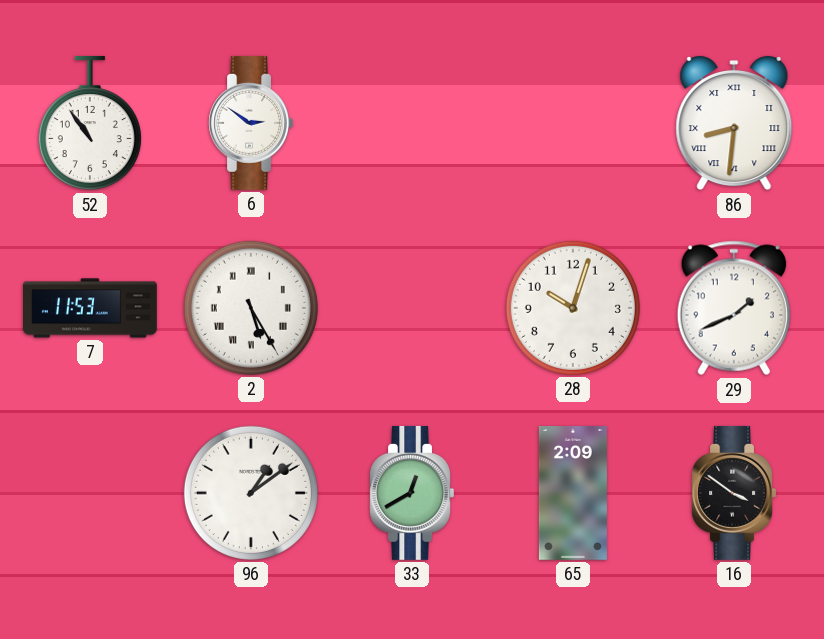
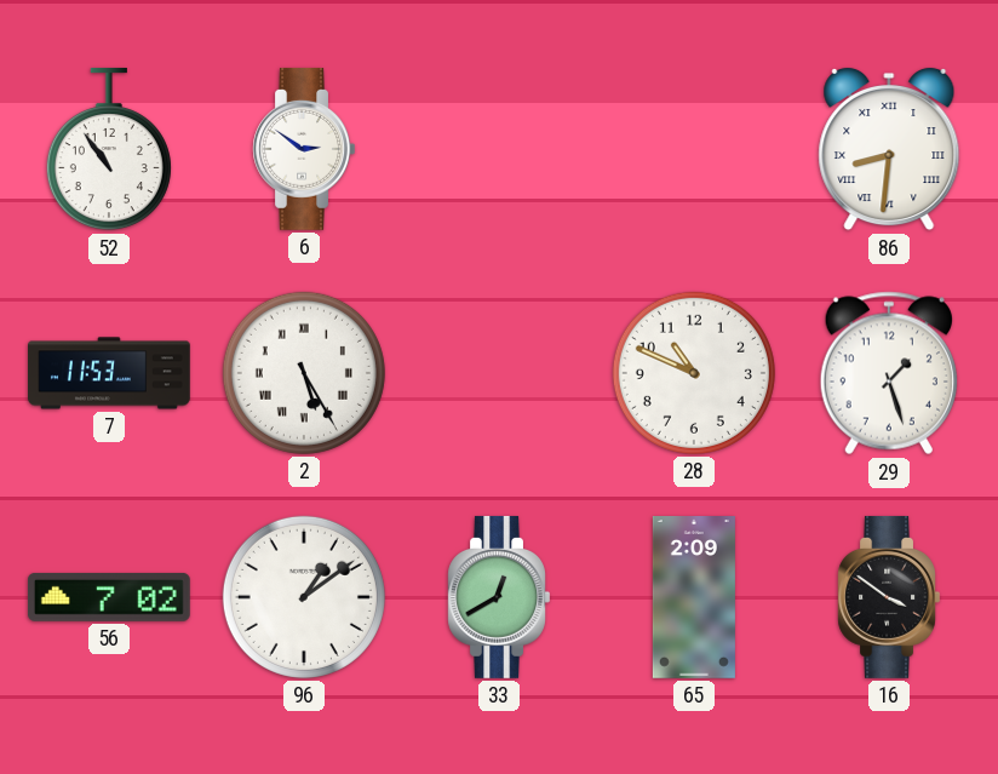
28: 10:03 -> 10:49 (694, 373)
29: 1:41 -> 1:27 (889, 373)
56: none -> 7:02 (109, 597)
